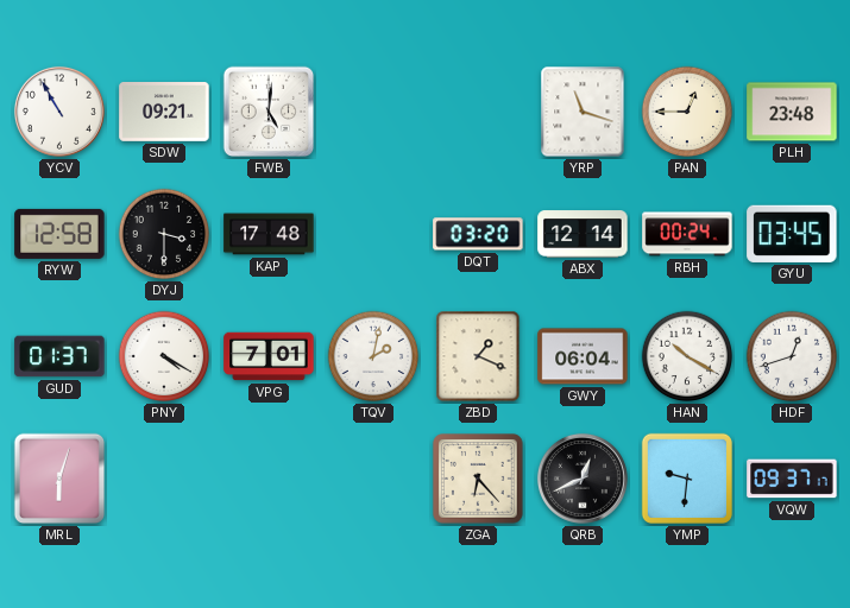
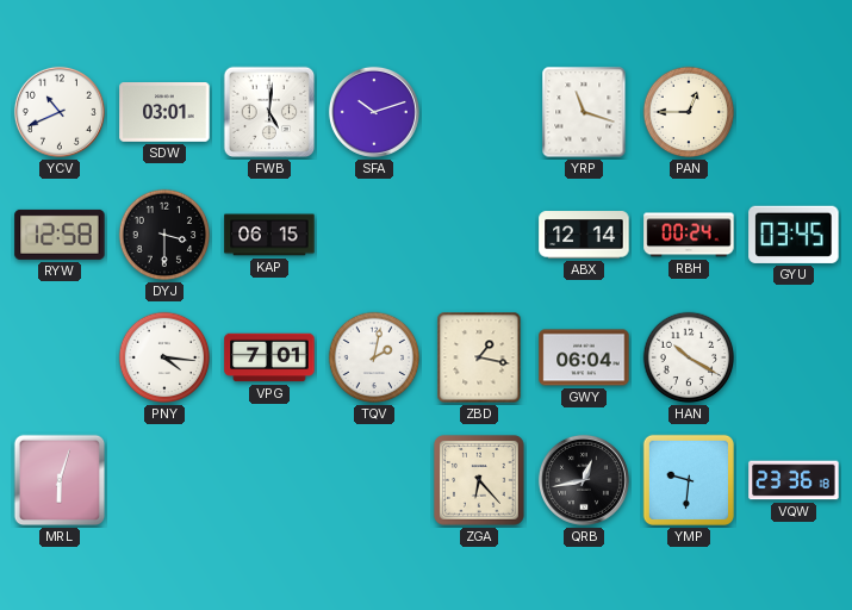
YCV: 10:55 -> 10:41 (60, 112)
SDW: 09:21 -> 03:01 (164, 113)
SFA: none -> 10:12 (374, 112)
PLH: 23:48 -> none (792, 112)
KAP: 17:48 -> 06:15 (269, 235)
DQT: 03:20 -> none (478, 234)
GUD: 01:37 -> none (59, 356)
PNY: 4:20 -> 4:16 (164, 357)
ZBD: 1:19 -> 1:17 (479, 357)
HDF: 12:42 -> none (792, 356)
QRB: 12:41 -> 12:43 (584, 480)
VQW: 09:37 -> 23:36 (794, 480)
